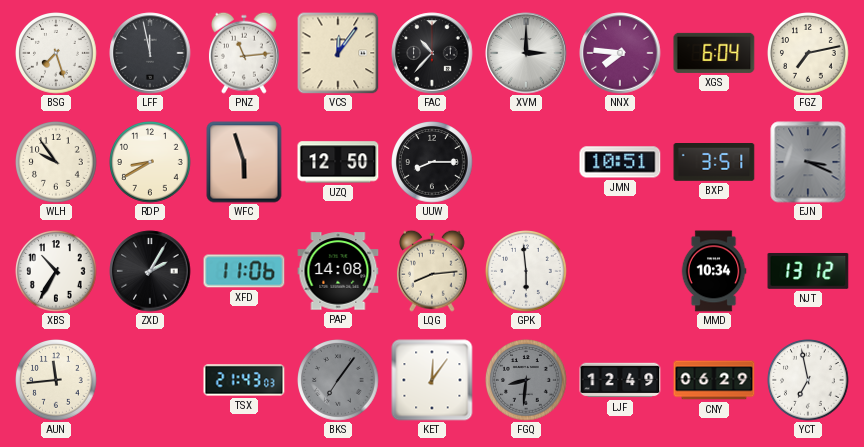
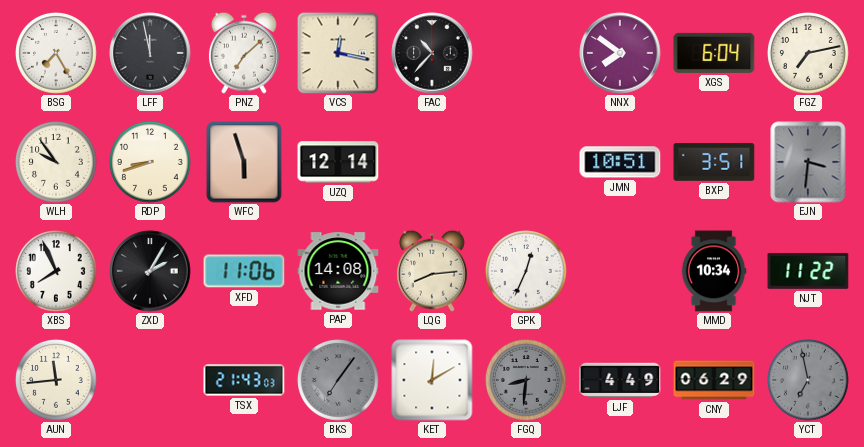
BSG: 7:27 -> 7:25 (56, 53)
PNZ: 11:14 -> 7:08 (244, 53)
VCS: 12:06 -> 12:17 (338, 53)
XVM: 3:00 -> none (526, 53)
NNX: 7:46 -> 7:51 (620, 53)
RDP: 8:40 -> 8:42 (150, 162)
UZQ: 12:50 -> 12:14 (338, 162)
UUW: 8:15 -> none (432, 162)
EJN: 3:19 -> 3:31 (808, 162)
XBS: 10:35 -> 7:56 (56, 271)
GPK: 5:59 -> 12:34 (526, 271)
NJT: 13:12 -> 11:22 (808, 271)
KET: 12:06 -> 12:10 (432, 380)
LJF: 12:49 -> 4:49 (620, 380)
YCT dial: white -> grey (808, 380)
